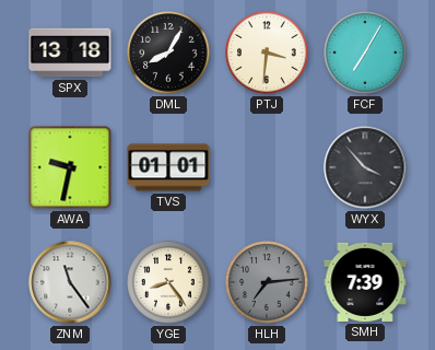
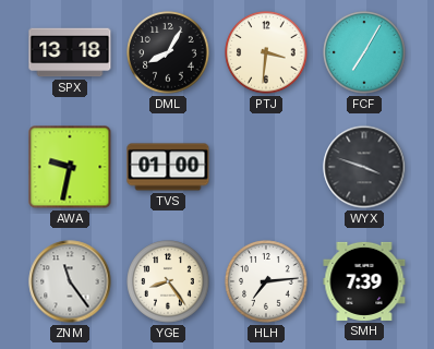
TVS: 01:01 -> 01:00 (168, 167)
WYX: 3:53 -> 3:48 (364, 167)
HLH dial: grey -> white (266, 281)
